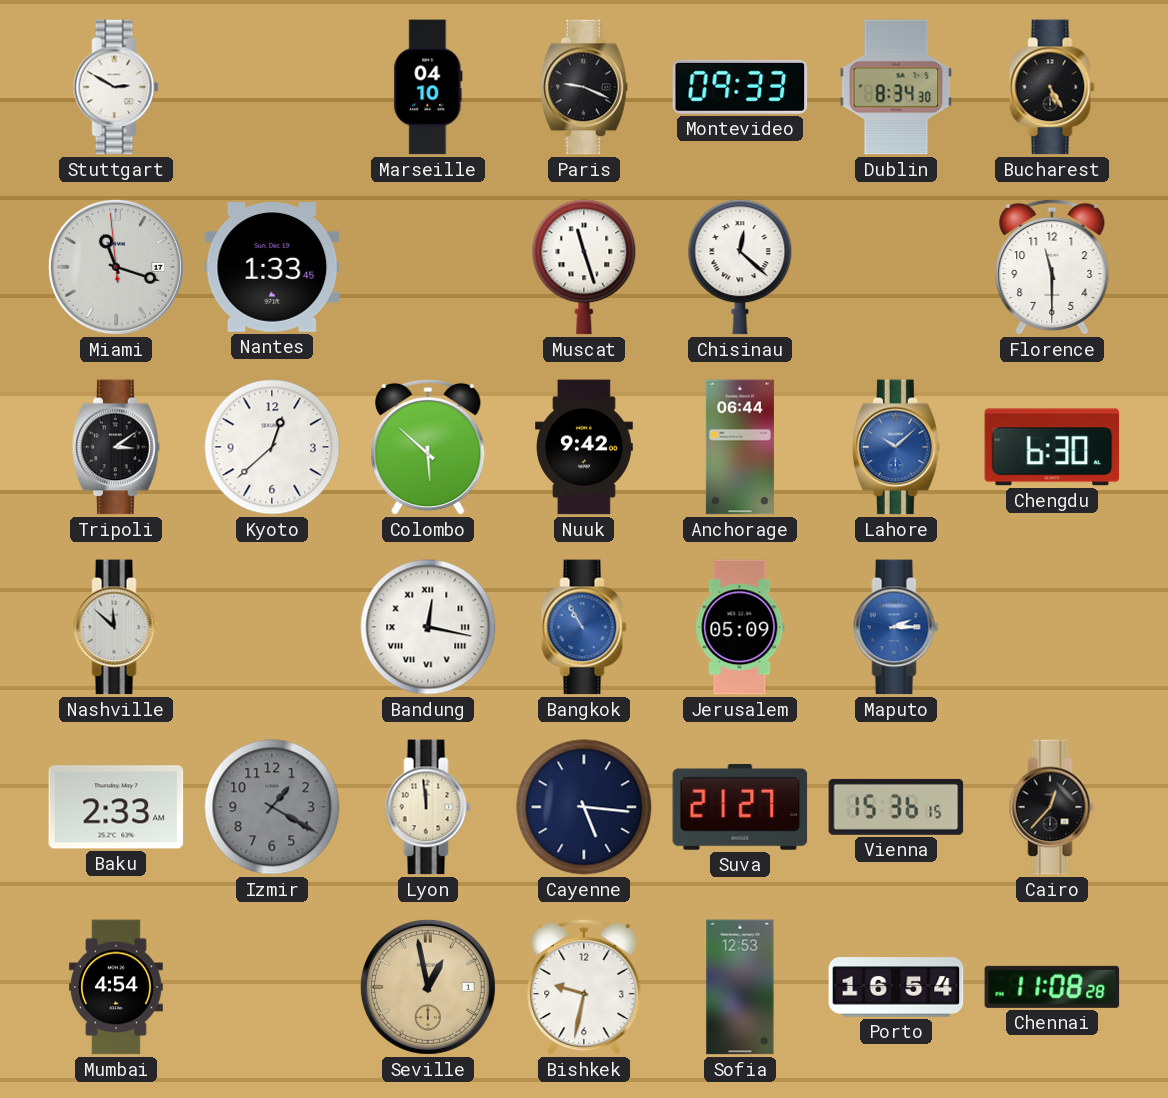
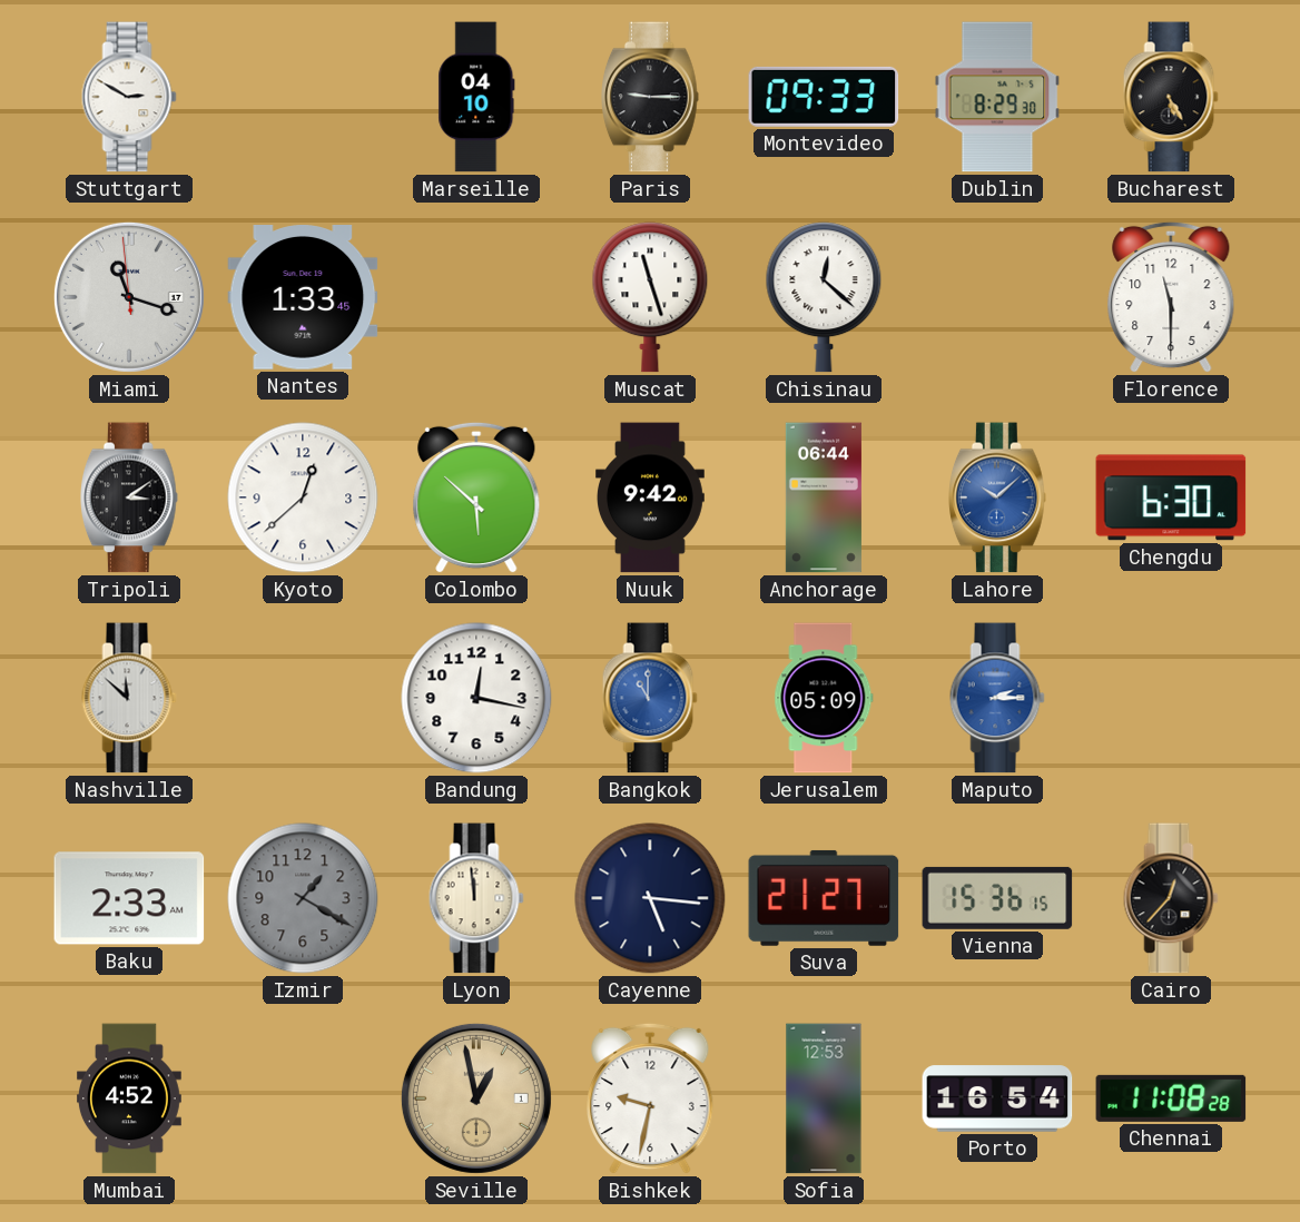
Paris: 9:19 -> 9:15 (651, 97)
Dublin: 8:34 -> 8:29 (997, 97)
Bandung numerals: Roman -> Arabic (476, 698)
Bangkok: 10:55 -> 11:00 (650, 698)
Mumbai: 4:54 -> 4:52 (130, 1098)
